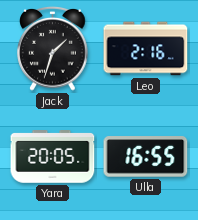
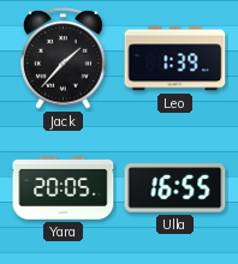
Jack: 1:33 -> 1:37 (64, 58)
Leo: 2:16 -> 1:39 (175, 59)
